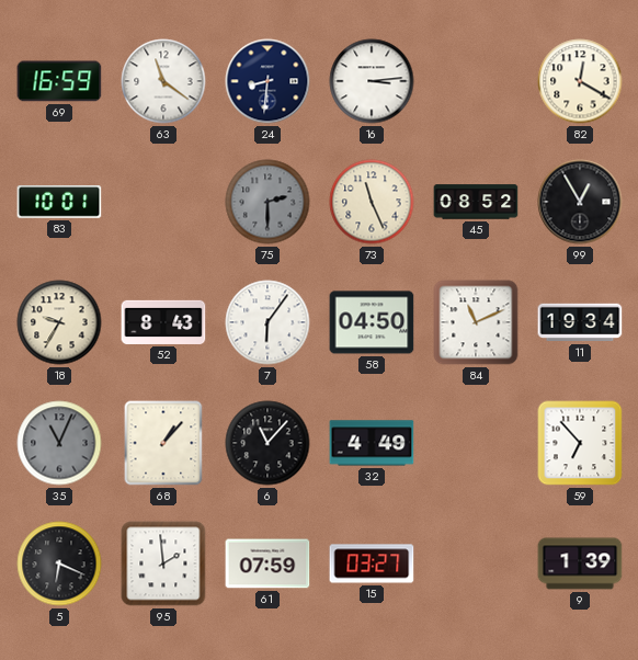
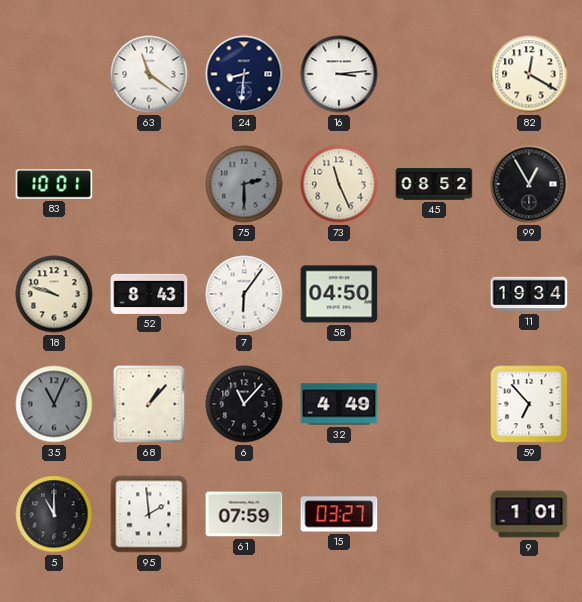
69: 16:59 -> none (59, 81)
18: 9:35 -> 9:48 (54, 294)
84: 11:11 -> none (476, 322)
5: 6:19 -> 11:00 (54, 514)
9: 1:39 -> 1:01 (529, 514)
